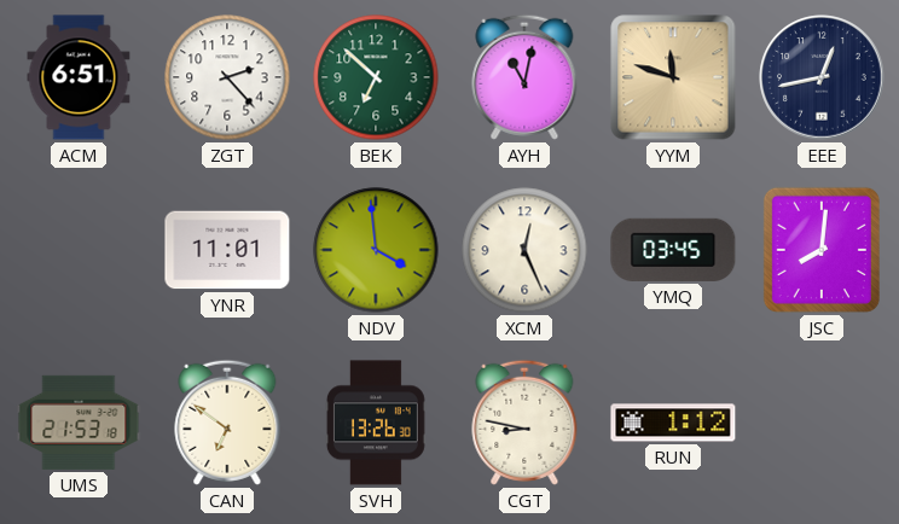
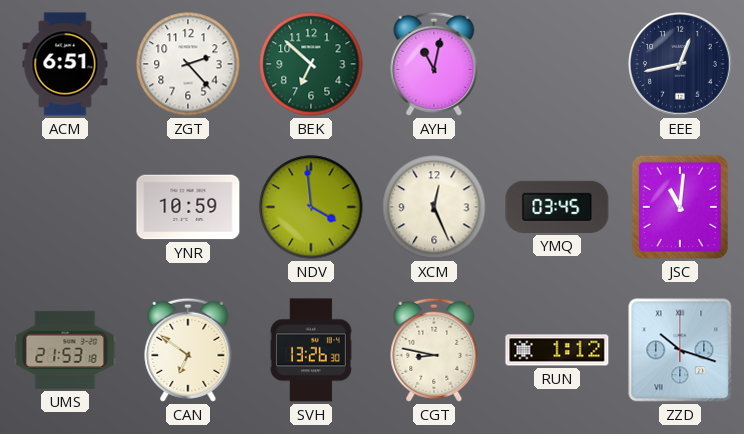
YYM: 11:48 -> none (673, 77)
YNR: 11:01 -> 10:59 (188, 207)
JSC: 8:01 -> 11:01 (680, 207)
ZZD: none -> 10:18 (680, 350)
